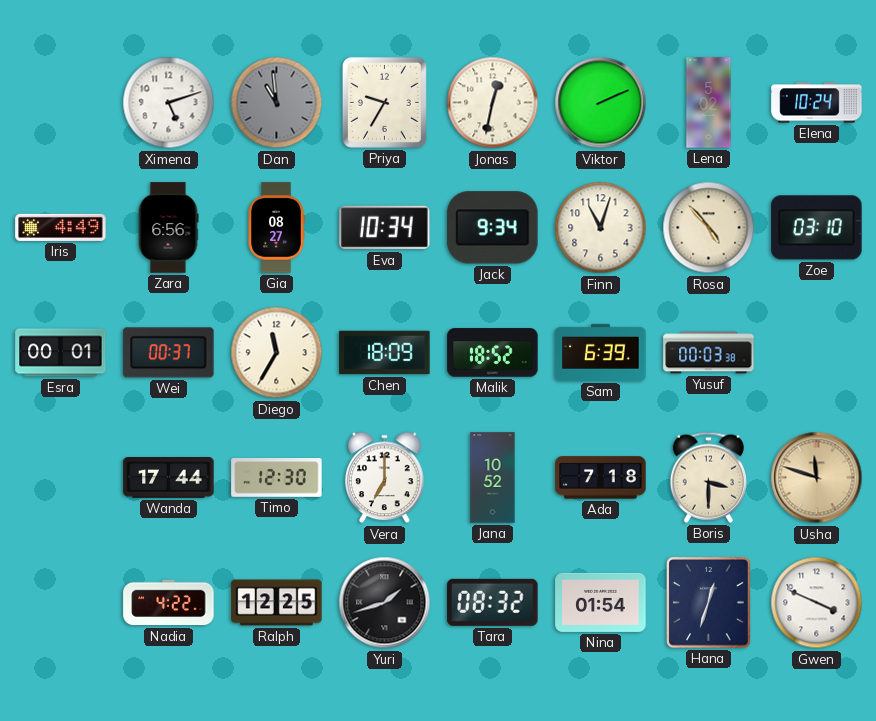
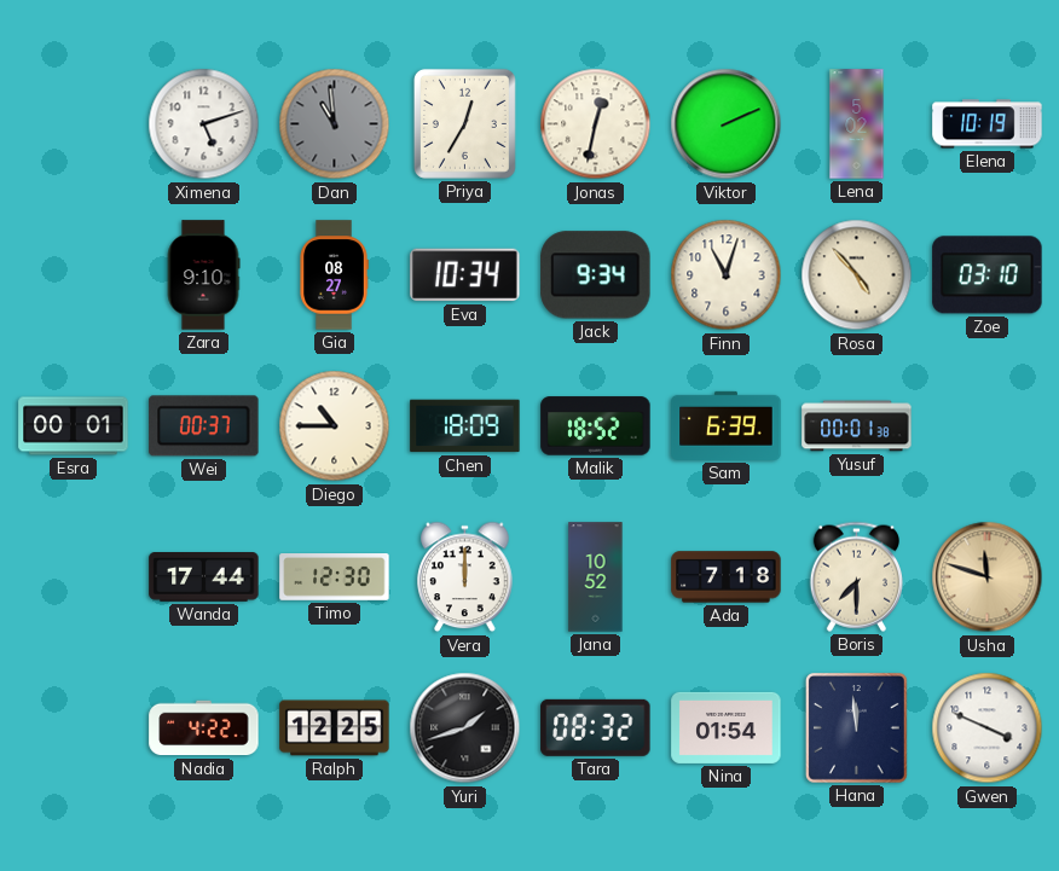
Priya: 9:35 -> 12:35 (464, 123)
Elena: 10:24 -> 10:19 (988, 124)
Iris: 4:49 -> none (61, 227)
Zara: 6:56 -> 9:10 (203, 275)
Diego: 11:35 -> 10:45 (335, 426)
Yusuf: 00:03 -> 00:01 (857, 426)
Vera: 7:00 -> 12:00 (465, 577)
Boris: 3:30 -> 7:30 (856, 576)
Hana: 12:33 -> 11:59 (857, 728)
